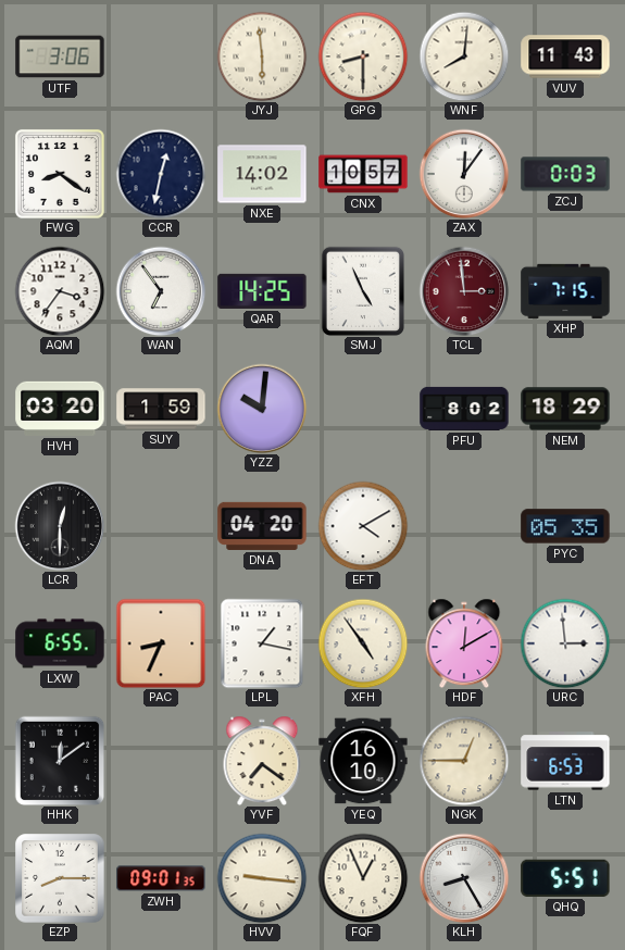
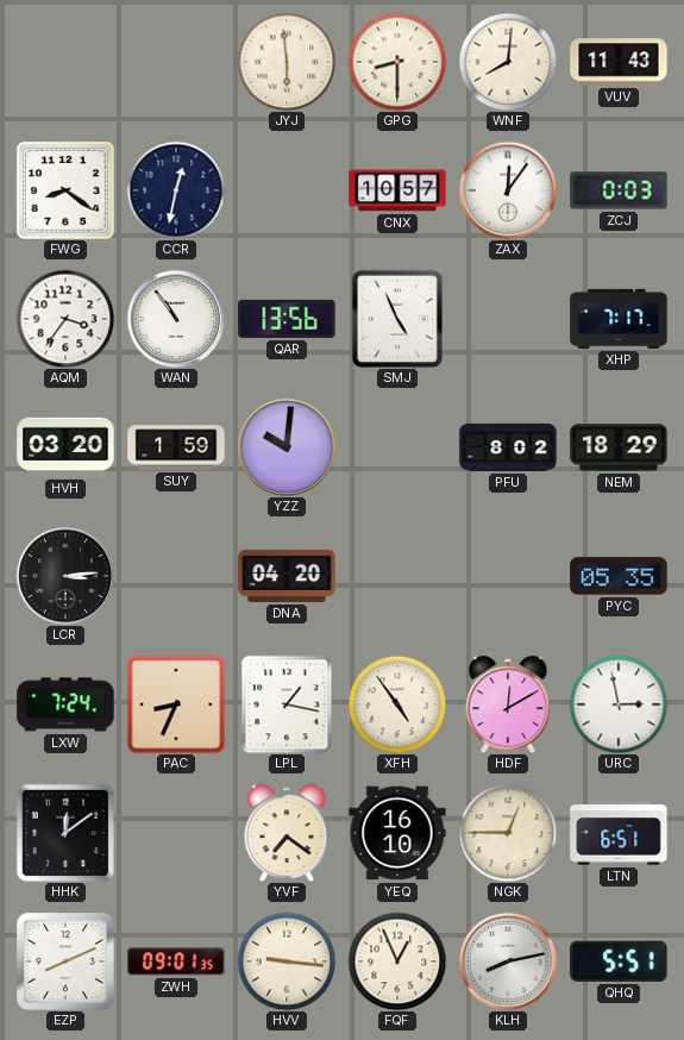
UTF: 3:06 -> none (60, 57)
NXE: 14:02 -> none (262, 174)
WAN: 6:54 -> 10:54 (176, 319)
QAR: 14:25 -> 13:56 (287, 319)
TCL: 2:59 -> none (464, 291)
XHP: 7:15 -> 7:17 (619, 319)
LCR: 12:30 -> 3:14 (65, 576)
EFT: 4:10 -> none (363, 526)
LXW: 6:55 -> 7:24 (65, 704)
URC: 2:59 -> 2:58 (619, 704)
LTN: 6:53 -> 6:51 (619, 833)
EZP: 8:15 -> 8:11 (65, 961)
KLH: 8:25 -> 8:13 (508, 961)
